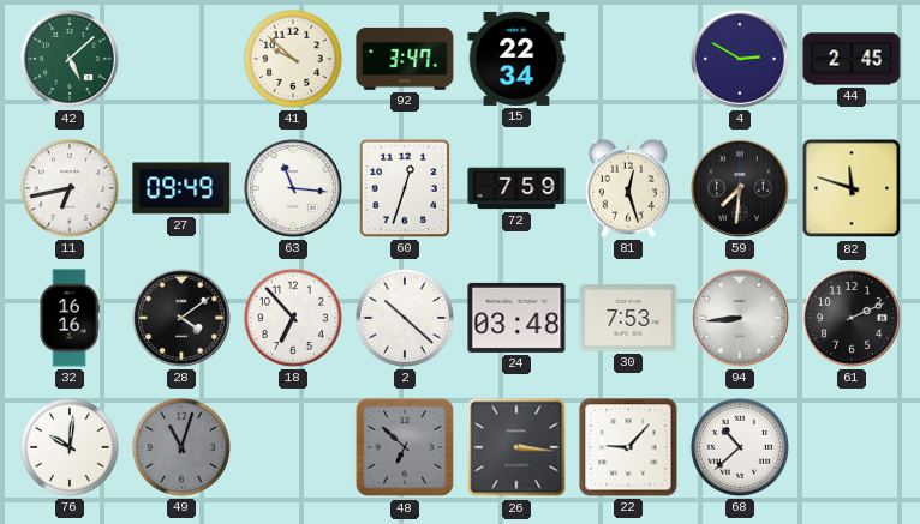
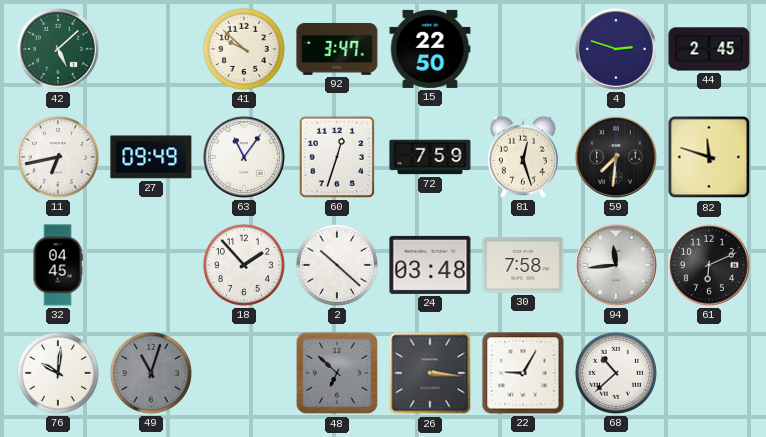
15: 22:34 -> 22:50 (430, 49)
4: 2:50 -> 2:48 (616, 49)
63: 11:16 -> 11:06 (244, 157)
32: 16:16 -> 04:45 (58, 265)
28: 4:09 -> none (181, 318)
18: 6:53 -> 1:53 (244, 265)
30: 7:53 -> 7:58 (523, 265)
94: 8:44 -> 11:44 (616, 265)
61: 2:11 -> 6:11 (709, 265)
22: 9:07 -> 9:05 (523, 373)
